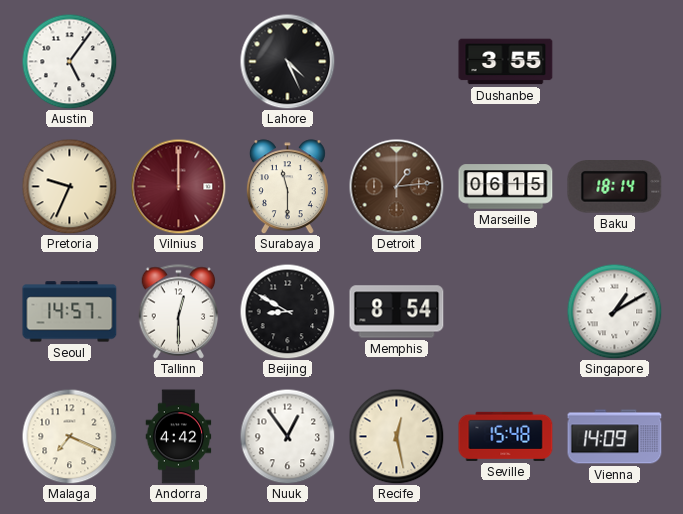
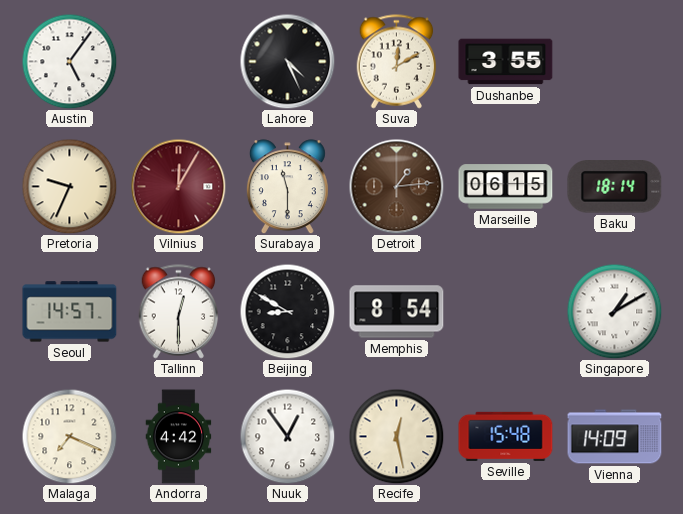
Suva: none -> 12:10 (397, 62)
Vilnius: 12:00 -> 12:05 (178, 186)
